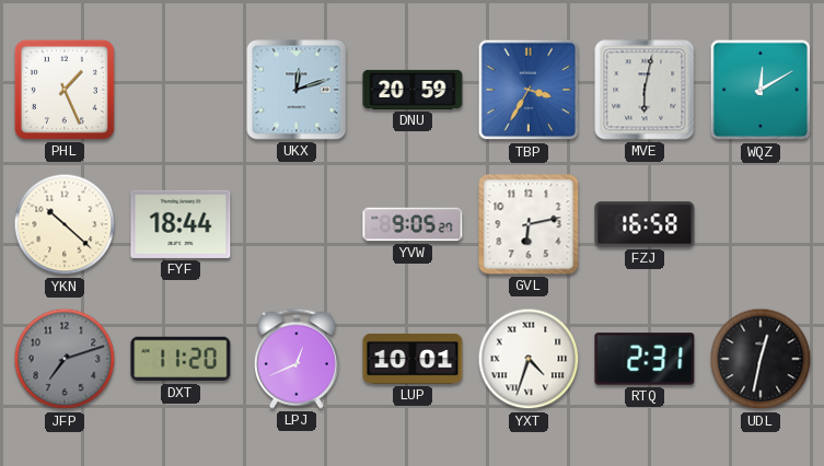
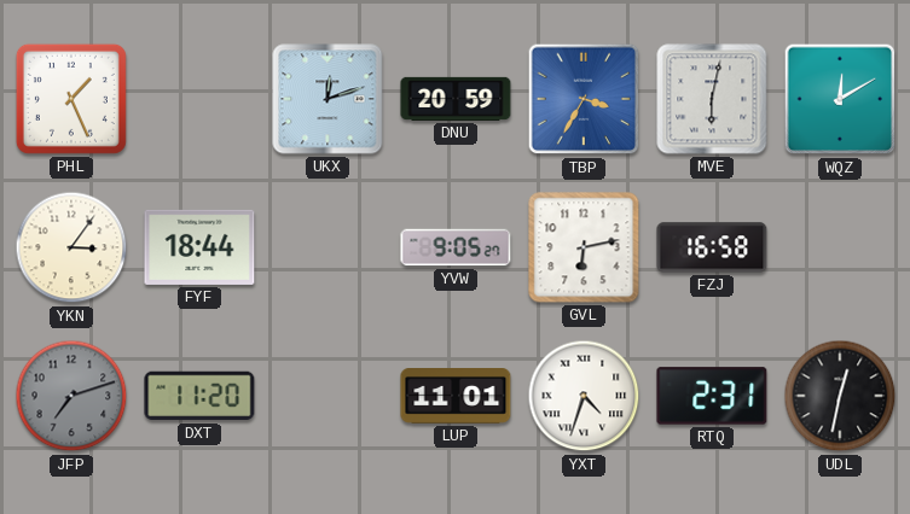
YKN: 10:22 -> 3:06 (71, 247)
LPJ: 12:41 -> none (297, 359)
LUP: 10:01 -> 11:01 (456, 397)
